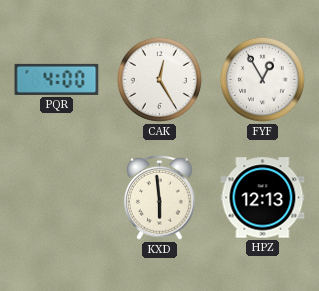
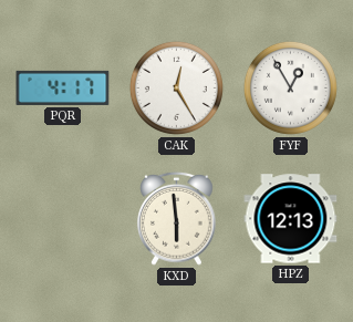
PQR: 4:00 -> 4:17 (63, 87)
